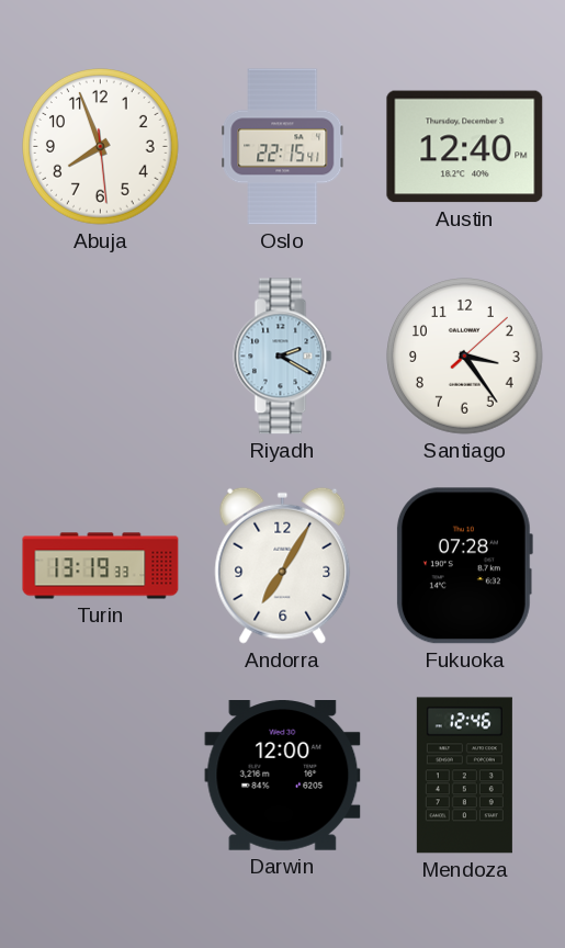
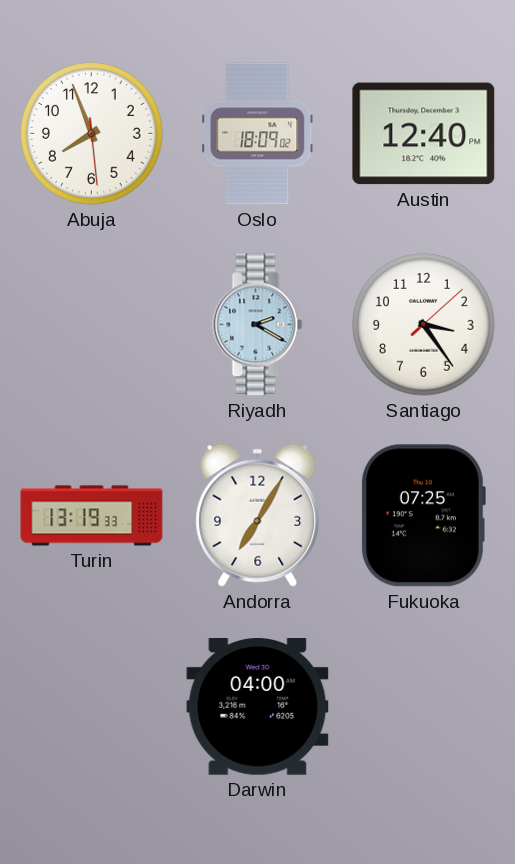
Oslo: 22:15 -> 18:09 (258, 134)
Fukuoka: 07:28 -> 07:25 (423, 516)
Darwin: 12:00 -> 04:00 (258, 707)
Mendoza: 12:46 -> none (464, 776)
